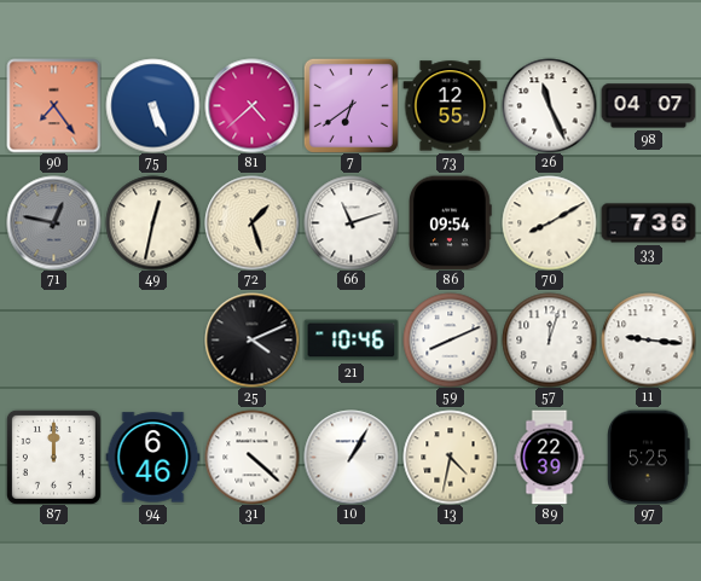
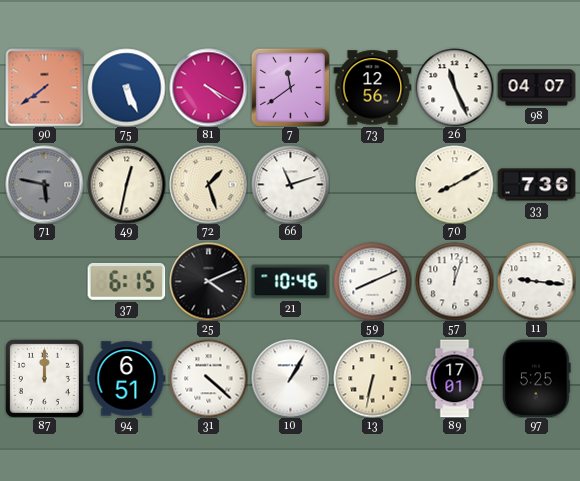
90: 7:24 -> 7:39 (44, 87)
81: 4:38 -> 4:20 (208, 87)
7: 6:39 -> 11:39 (290, 87)
73: 12:55 -> 12:56 (372, 88)
71: 12:47 -> 5:47 (44, 184)
86: 09:54 -> none (451, 222)
37: none -> 6:15 (126, 281)
94: 6:46 -> 6:51 (126, 379)
13: 4:32 -> 6:32 (372, 378)
89: 22:39 -> 17:01 (455, 378)
